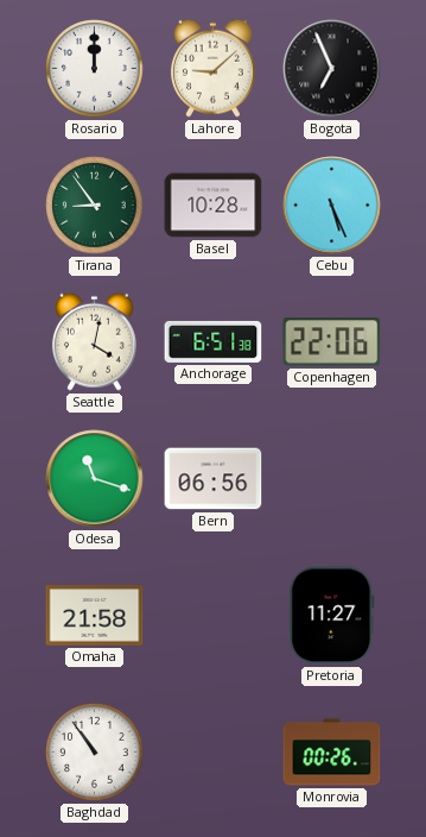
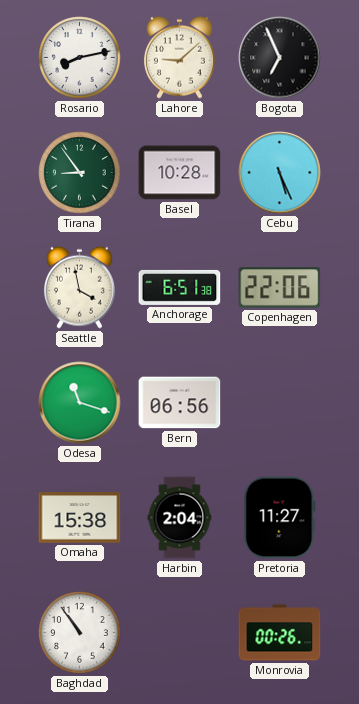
Rosario: 12:00 -> 8:13 (80, 58)
Seattle: 4:02 -> 3:58 (79, 287)
Omaha: 21:58 -> 15:38 (80, 518)
Harbin: none -> 2:04 (180, 518)
